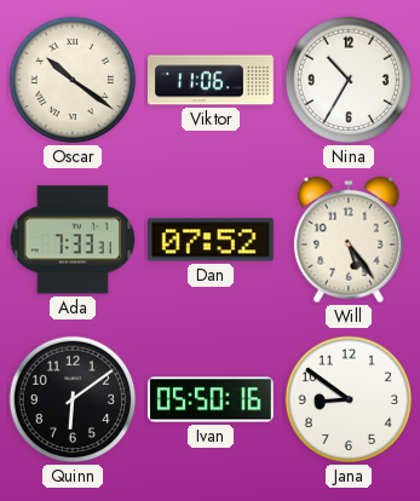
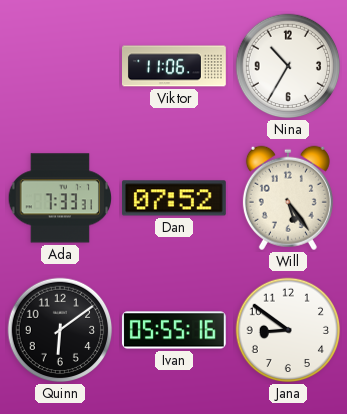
Oscar: 10:21 -> none (73, 80)
Ivan: 05:50 -> 05:55 (174, 330)
